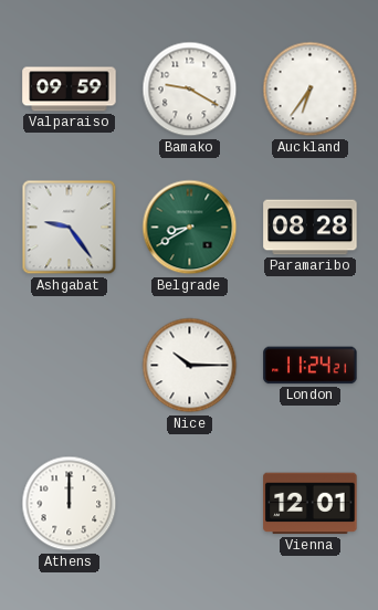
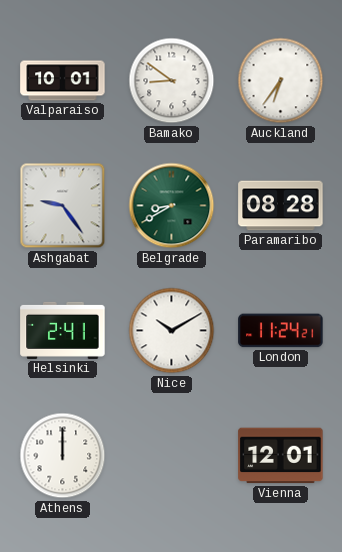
Valparaiso: 09:59 -> 10:01 (63, 81)
Bamako: 9:20 -> 8:51 (172, 81)
Helsinki: none -> 2:41 (63, 330)
Nice: 10:15 -> 10:10 (172, 331)
